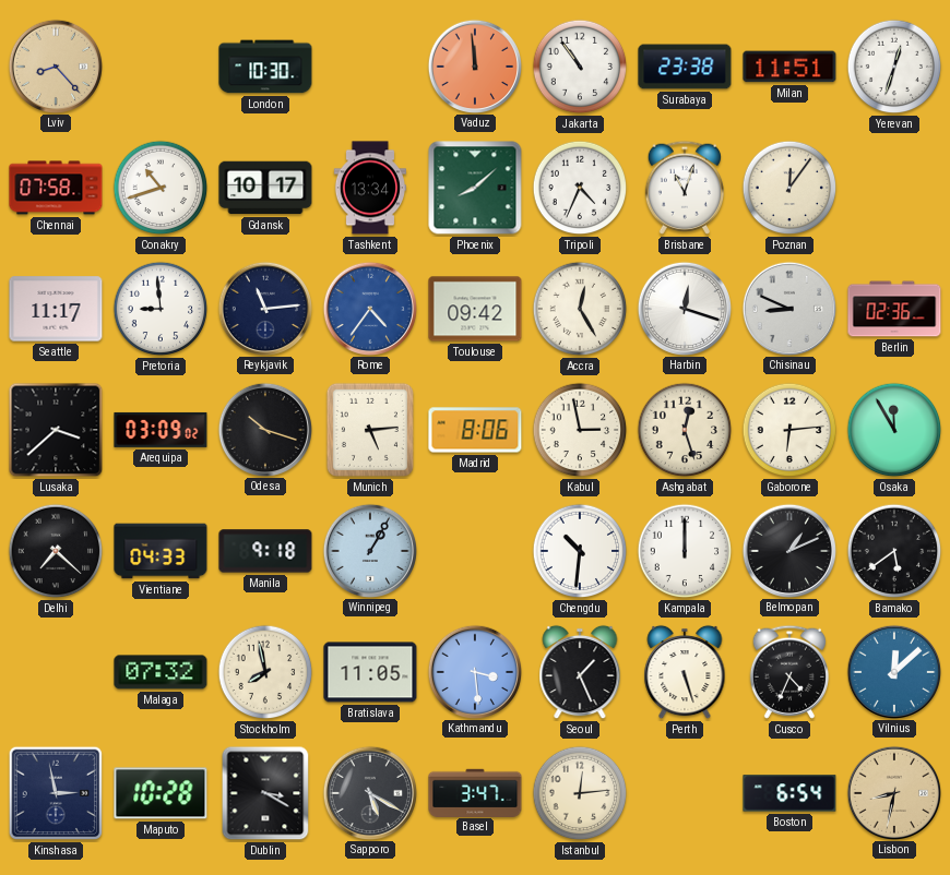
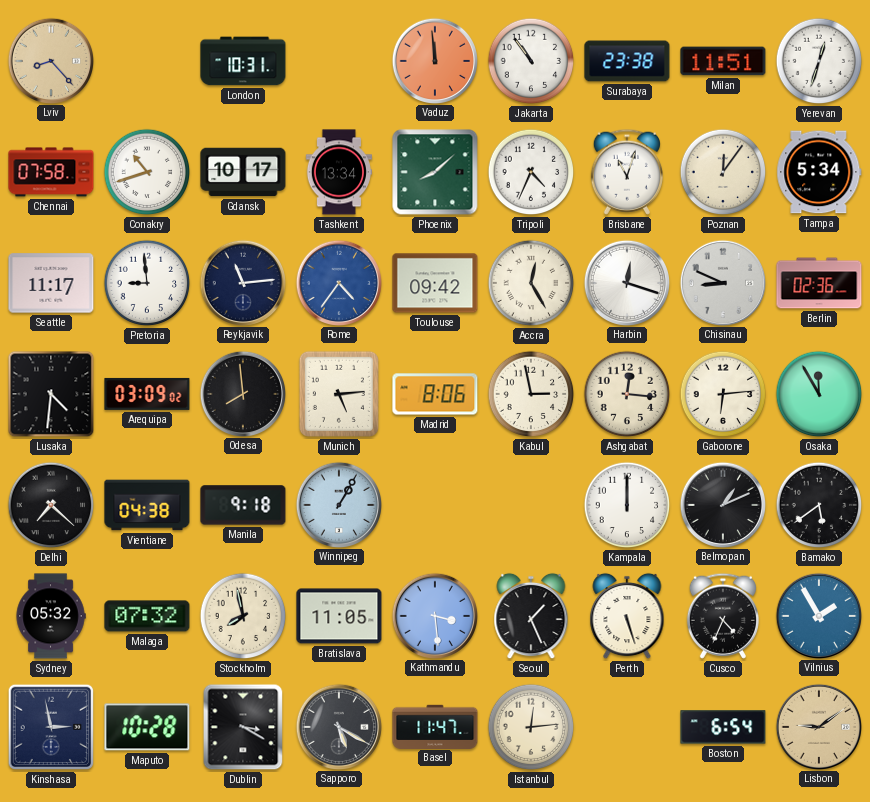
London: 10:30 -> 10:31 (243, 61)
Tampa: none -> 5:34 (819, 172)
Lusaka: 3:38 -> 4:31 (51, 394)
Odesa: 10:18 -> 7:59 (242, 393)
Ashgabat: 12:27 -> 12:16 (627, 394)
Vientiane: 04:33 -> 04:38 (147, 505)
Chengdu: 10:31 -> none (580, 551)
Sydney: none -> 05:32 (51, 616)
Vilnius: 12:08 -> 1:55 (818, 615)
Basel: 3:47 -> 11:47 (435, 726)
Lisbon: 8:32 -> 9:09 (818, 726)
